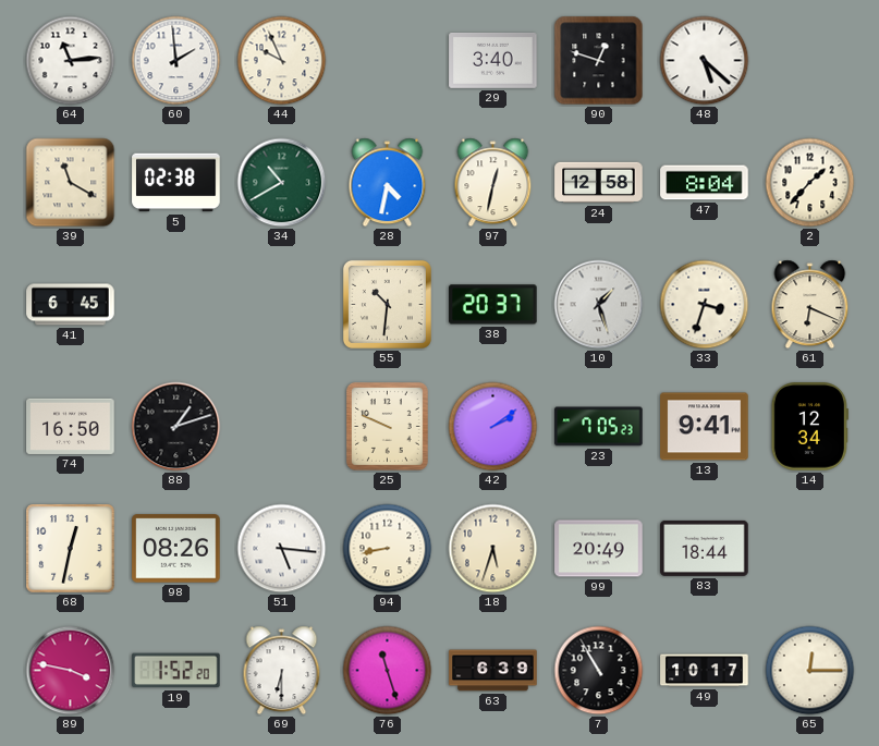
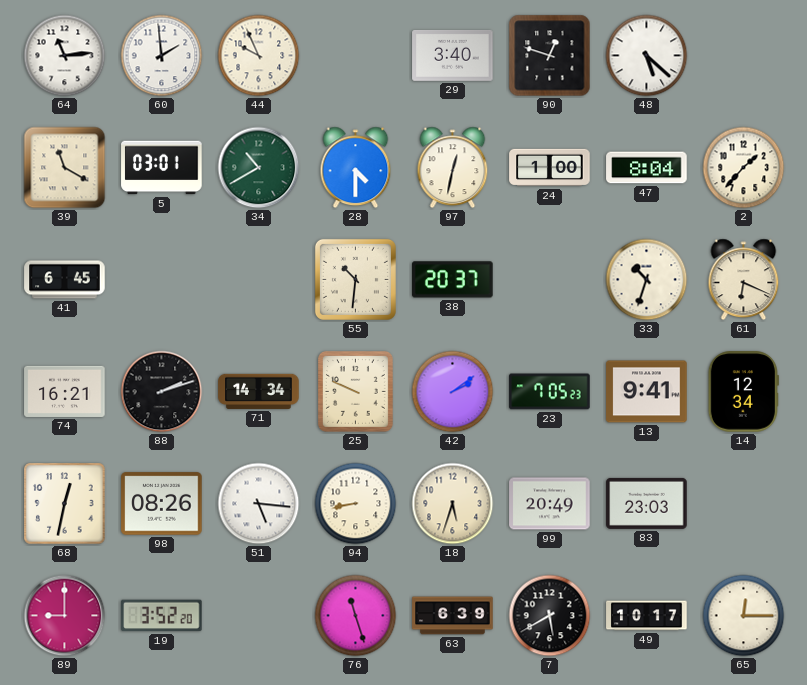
5: 02:38 -> 03:01 (162, 168)
28: 4:32 -> 4:30 (356, 168)
24: 12:58 -> 1:00 (550, 168)
10: 1:27 -> none (599, 305)
33: 3:33 -> 10:33 (647, 280)
74: 16:50 -> 16:21 (65, 391)
88: 1:12 -> 2:12 (162, 392)
71: none -> 14:34 (259, 391)
83: 18:44 -> 23:03 (647, 503)
89: 3:47 -> 9:00 (65, 616)
19: 1:52 -> 3:52 (162, 616)
69: 6:30 -> none (282, 671)
7: 10:55 -> 5:40 (550, 616)
